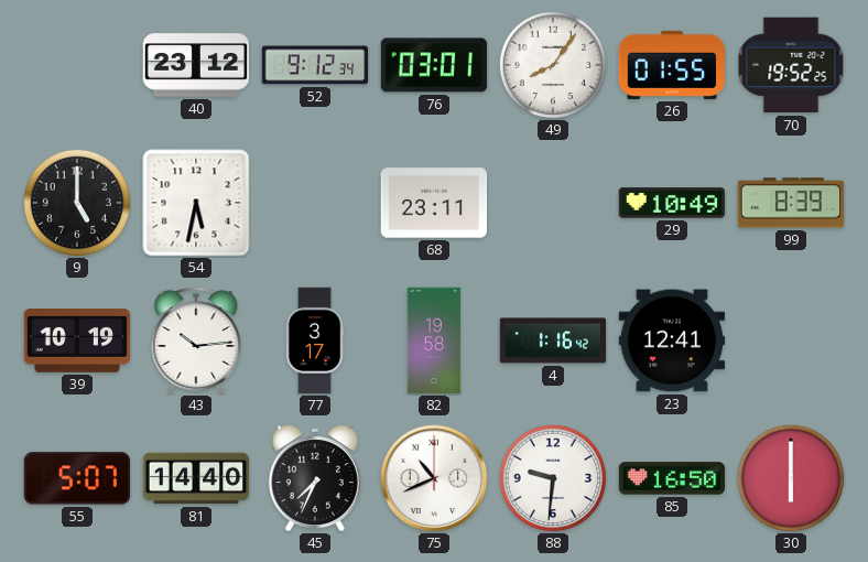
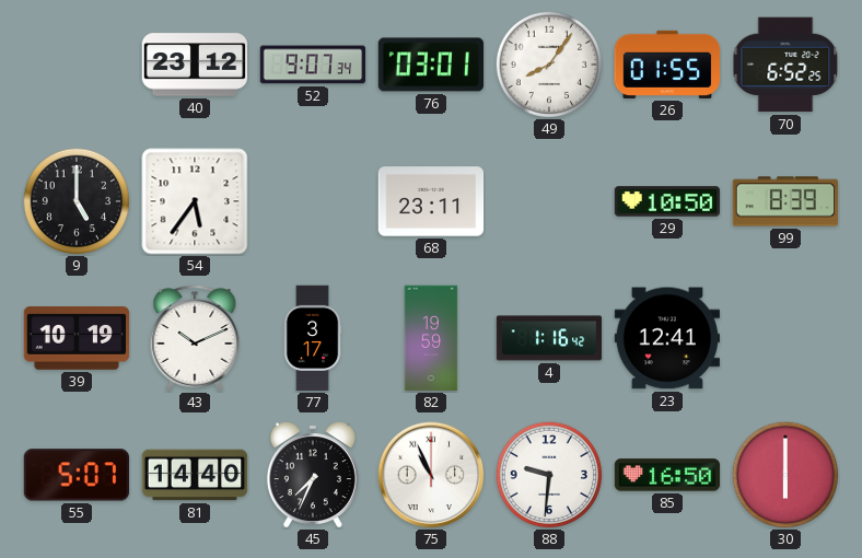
52: 9:12 -> 9:07 (313, 65)
70: 19:52 -> 6:52 (785, 65)
54: 5:32 -> 5:36 (195, 201)
29: 10:49 -> 10:50 (667, 201)
43: 10:14 -> 10:11 (195, 338)
82: 19:58 -> 19:59 (431, 338)
75: 10:41 -> 10:56 (431, 475)
